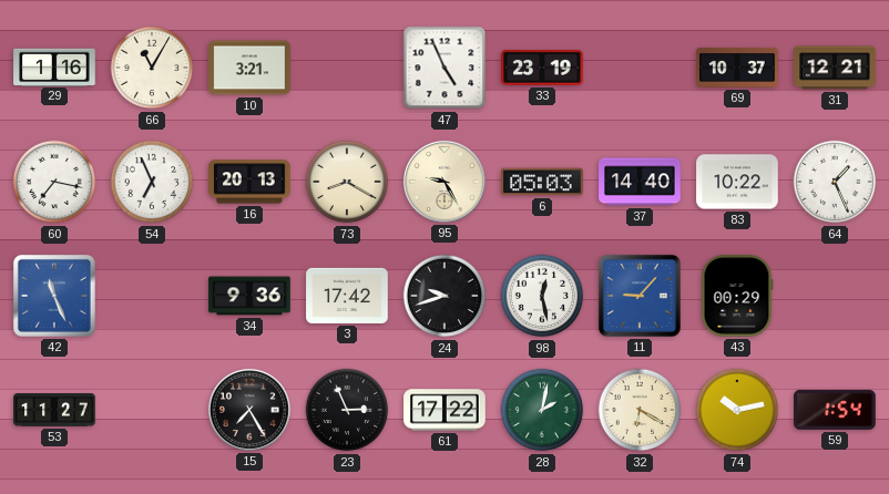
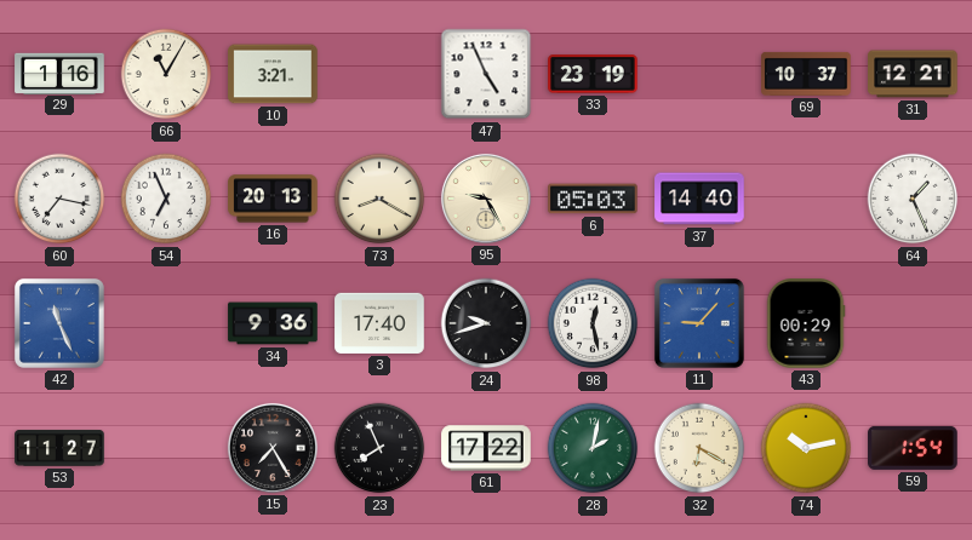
83: 10:22 -> none (737, 182)
3: 17:42 -> 17:40 (379, 323)
23: 2:56 -> 7:56 (379, 448)
